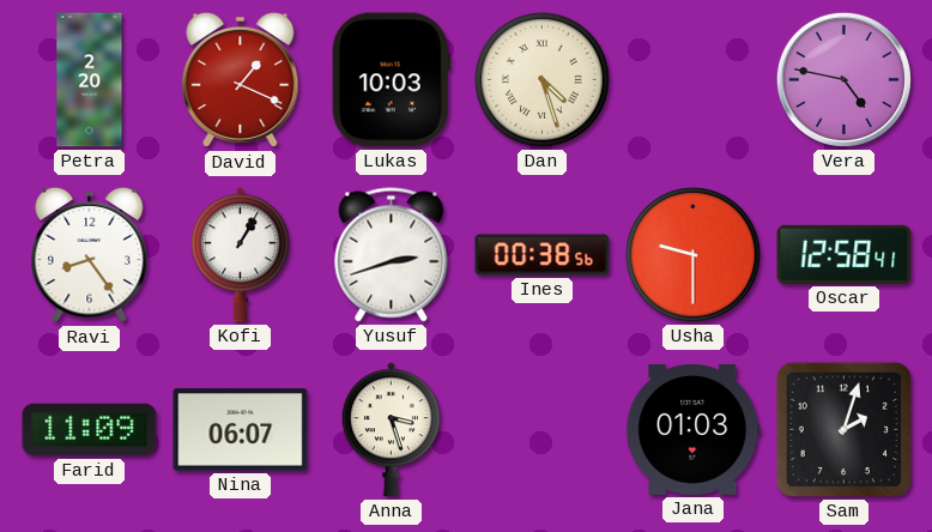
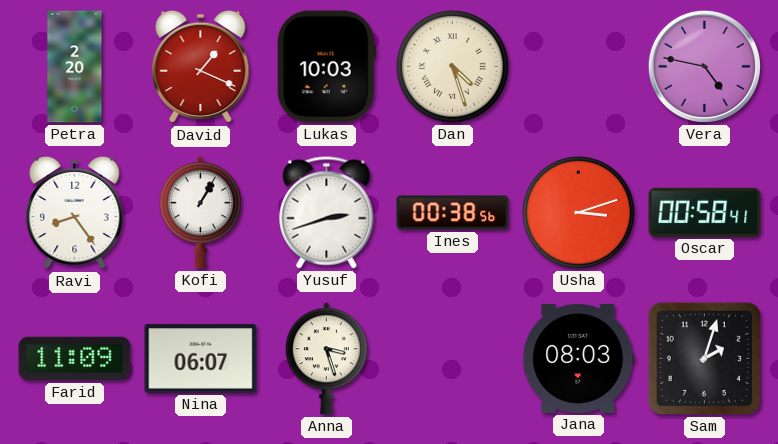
Usha: 9:30 -> 3:12 (579, 213)
Oscar: 12:58 -> 00:58 (705, 212)
Jana: 01:03 -> 08:03 (579, 358)
